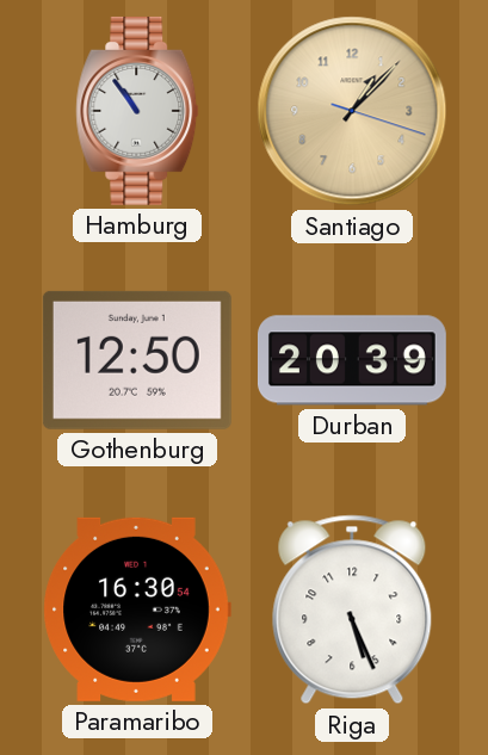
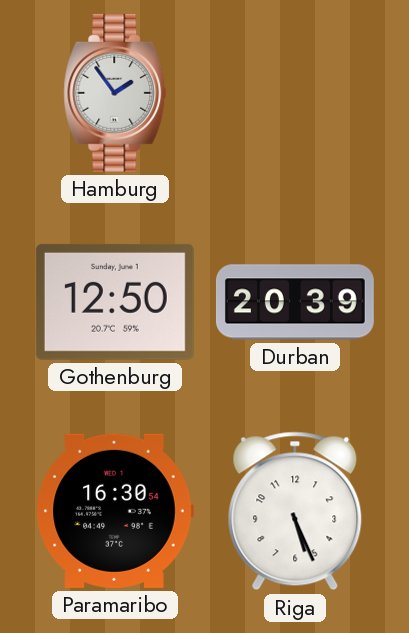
Hamburg: 10:54 -> 1:54 (115, 93)
Santiago: 1:07 -> none (352, 111)
